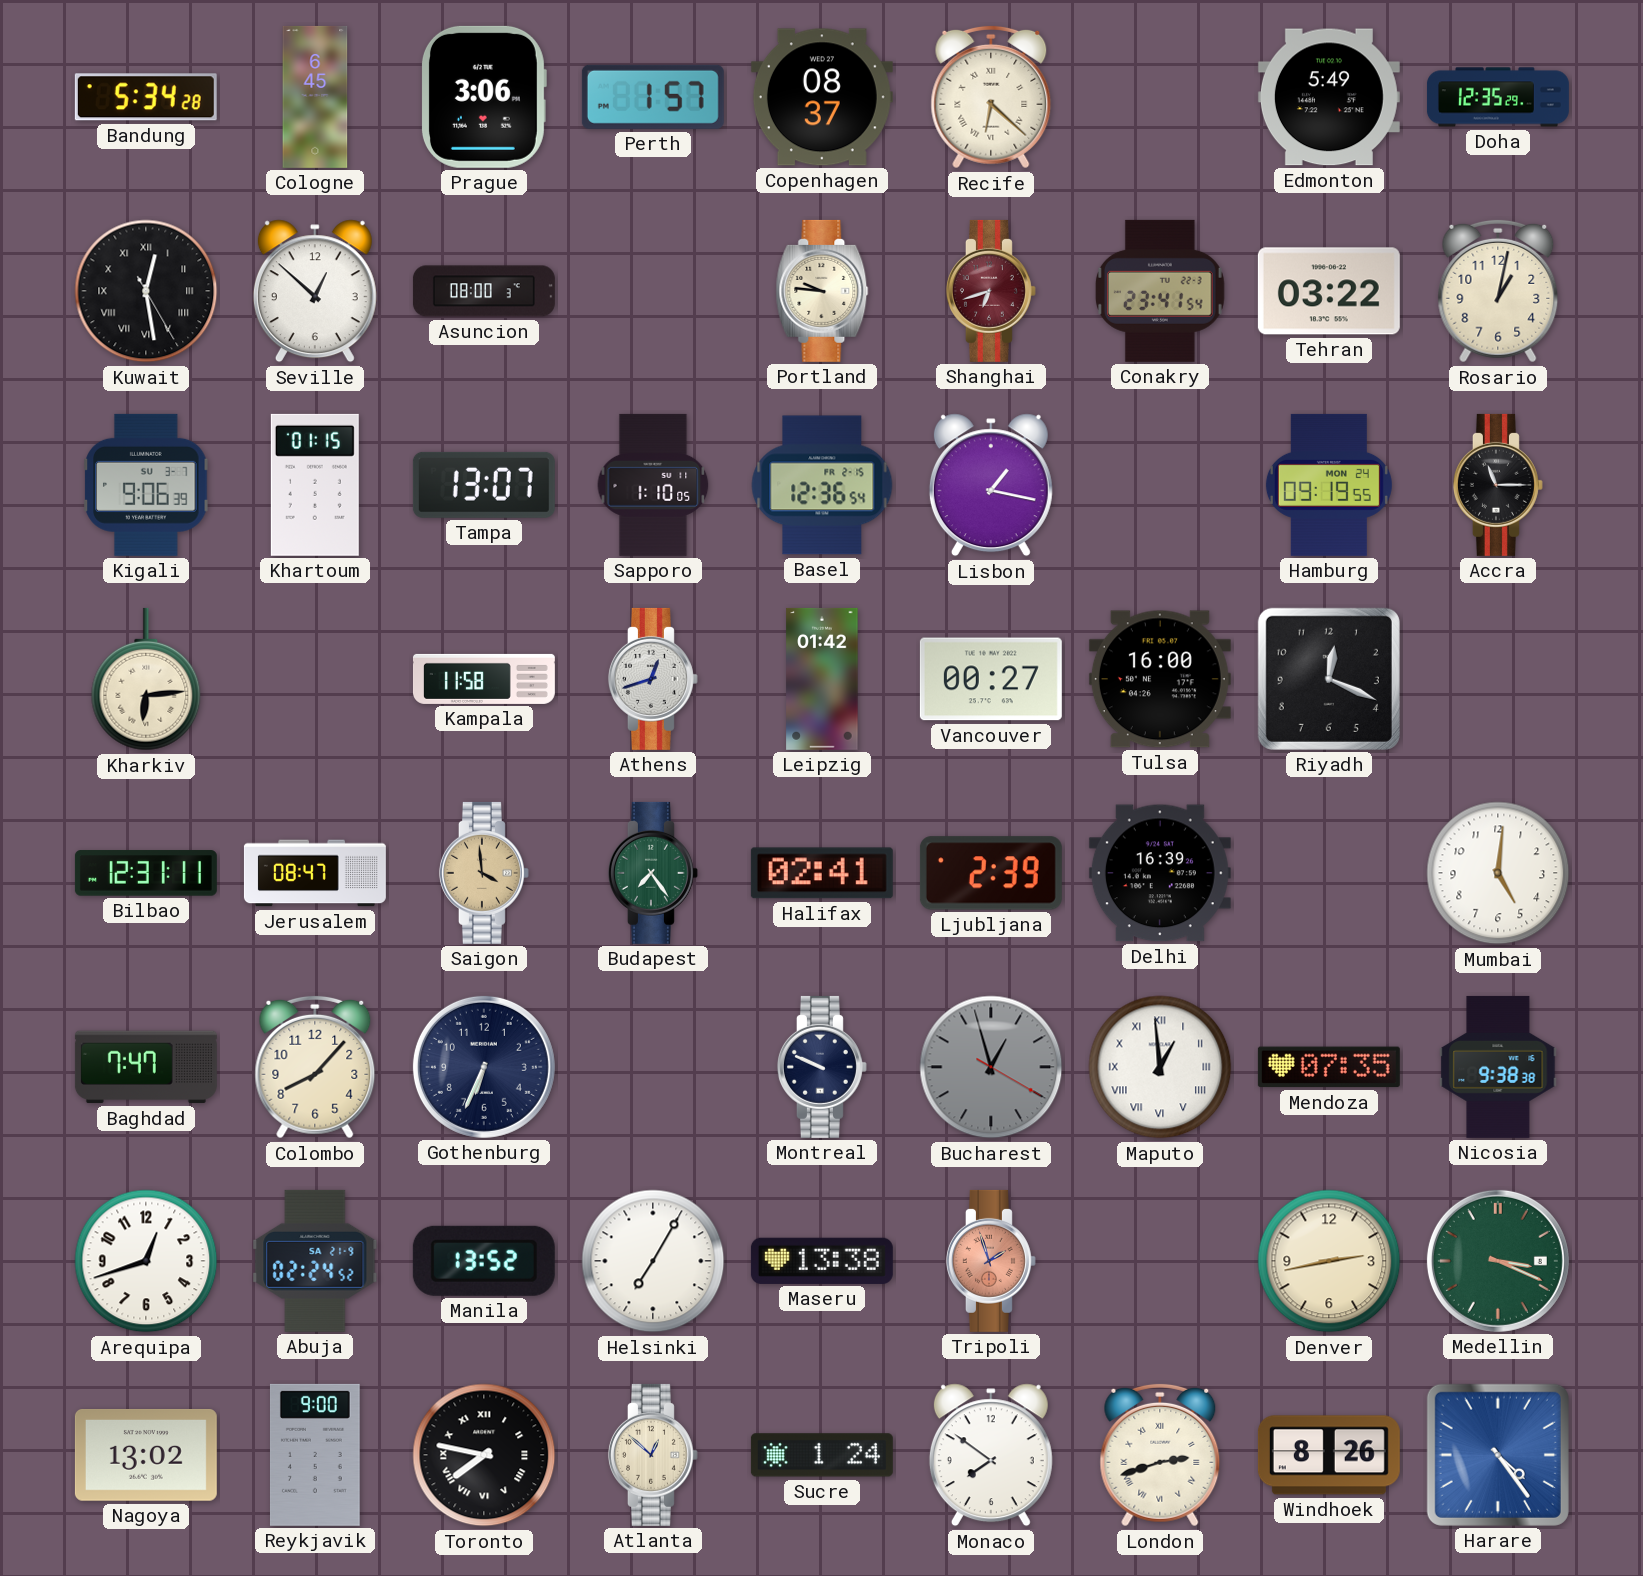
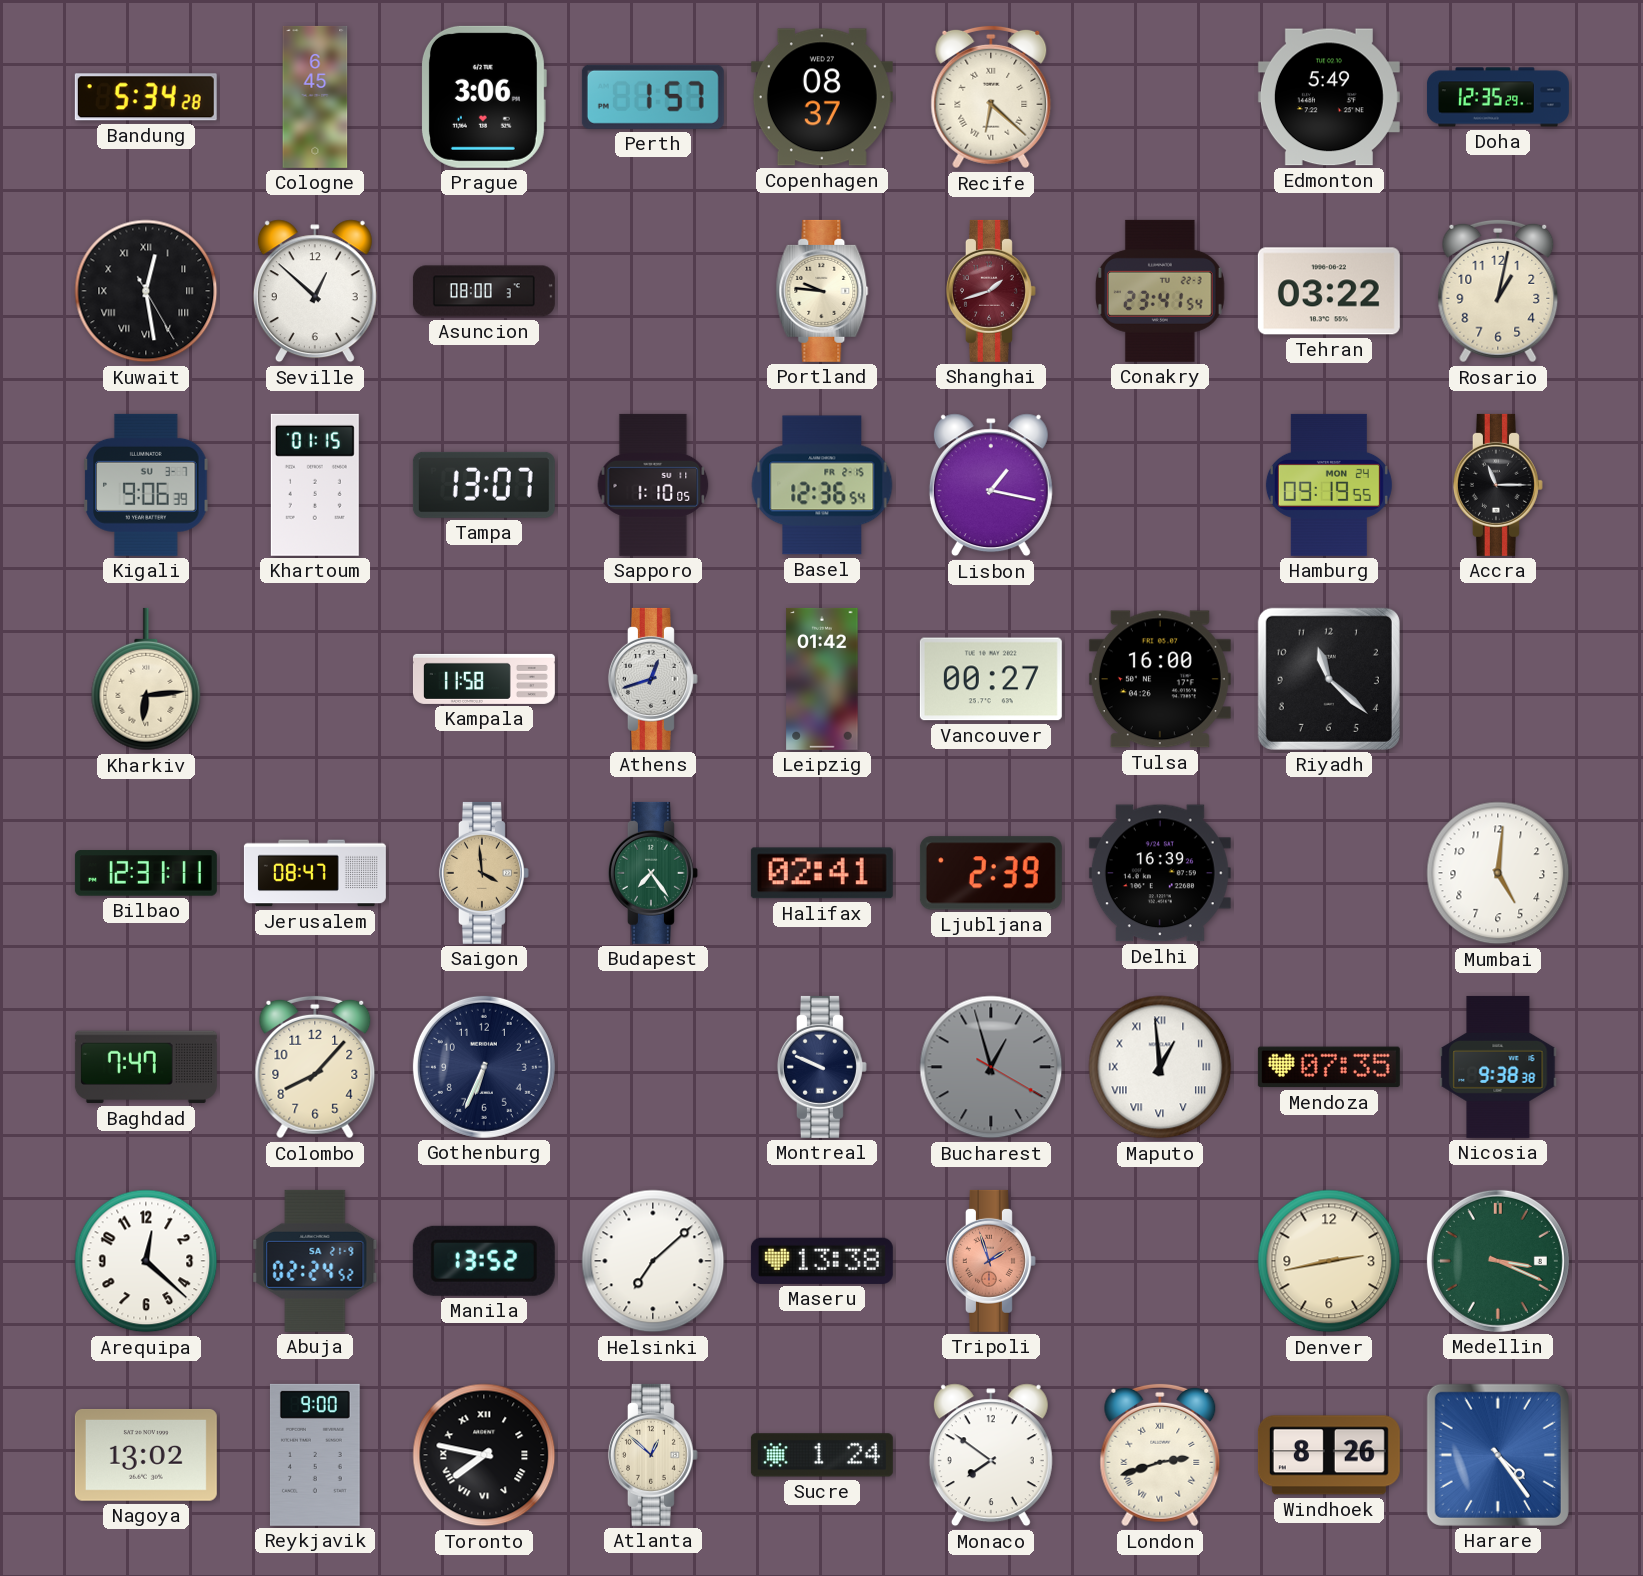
Shanghai: 6:42 -> 1:42 (991, 291)
Riyadh: 12:19 -> 11:22 (1329, 679)
Arequipa: 12:42 -> 12:22 (146, 1261)
Helsinki: 7:05 -> 7:08 (653, 1261)
